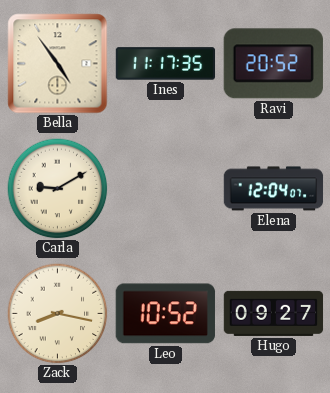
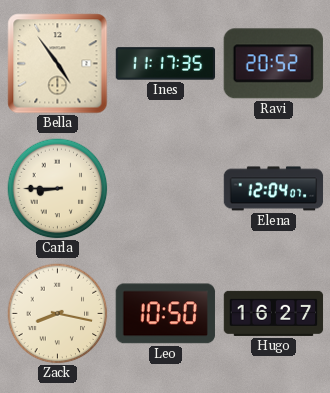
Carla: 9:10 -> 8:45 (58, 189)
Leo: 10:52 -> 10:50 (165, 314)
Hugo: 09:27 -> 16:27 (274, 313)
